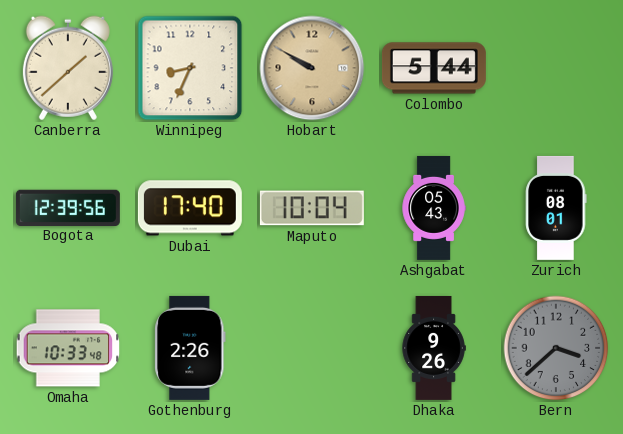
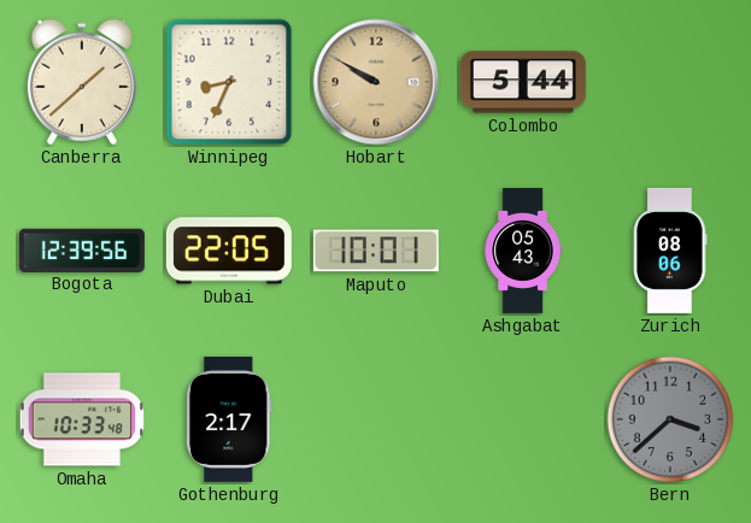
Dubai: 17:40 -> 22:05 (229, 251)
Maputo: 10:04 -> 10:01 (376, 251)
Zurich: 08:01 -> 08:06 (670, 251)
Gothenburg: 2:26 -> 2:17 (229, 419)
Dhaka: 9:26 -> none (434, 348)
